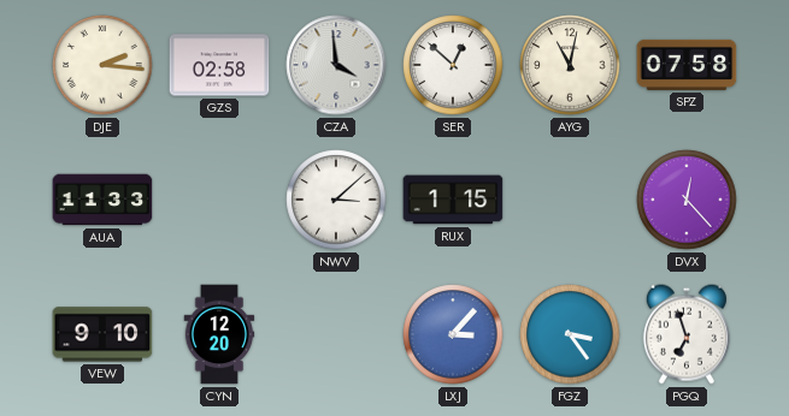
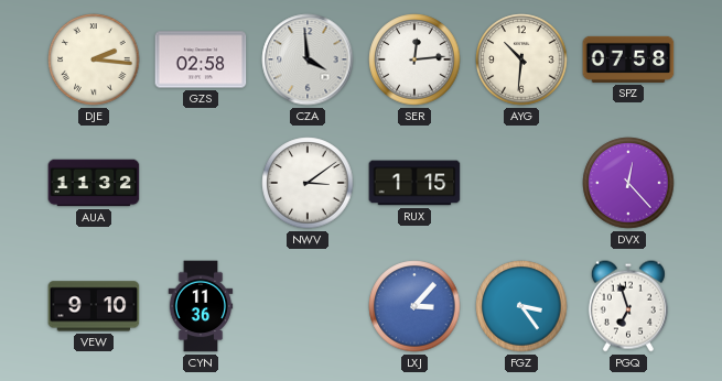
SER: 12:52 -> 12:14 (414, 59)
AYG: 11:02 -> 10:31 (521, 59)
AUA: 11:33 -> 11:32 (94, 183)
NWV: 3:08 -> 3:09 (308, 183)
CYN: 12:20 -> 11:36 (201, 306)
